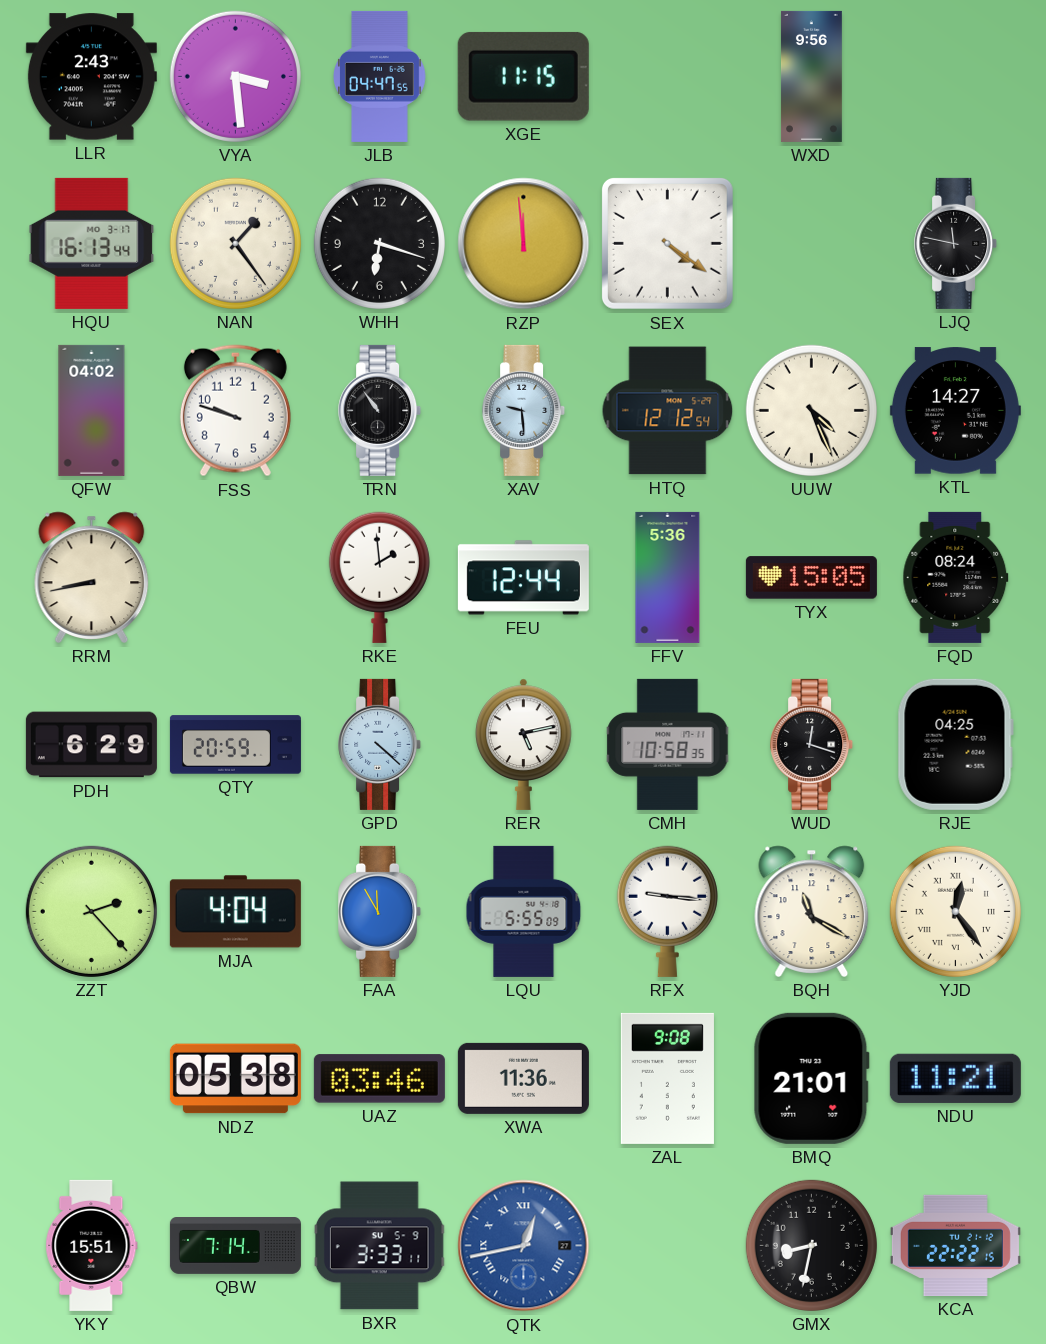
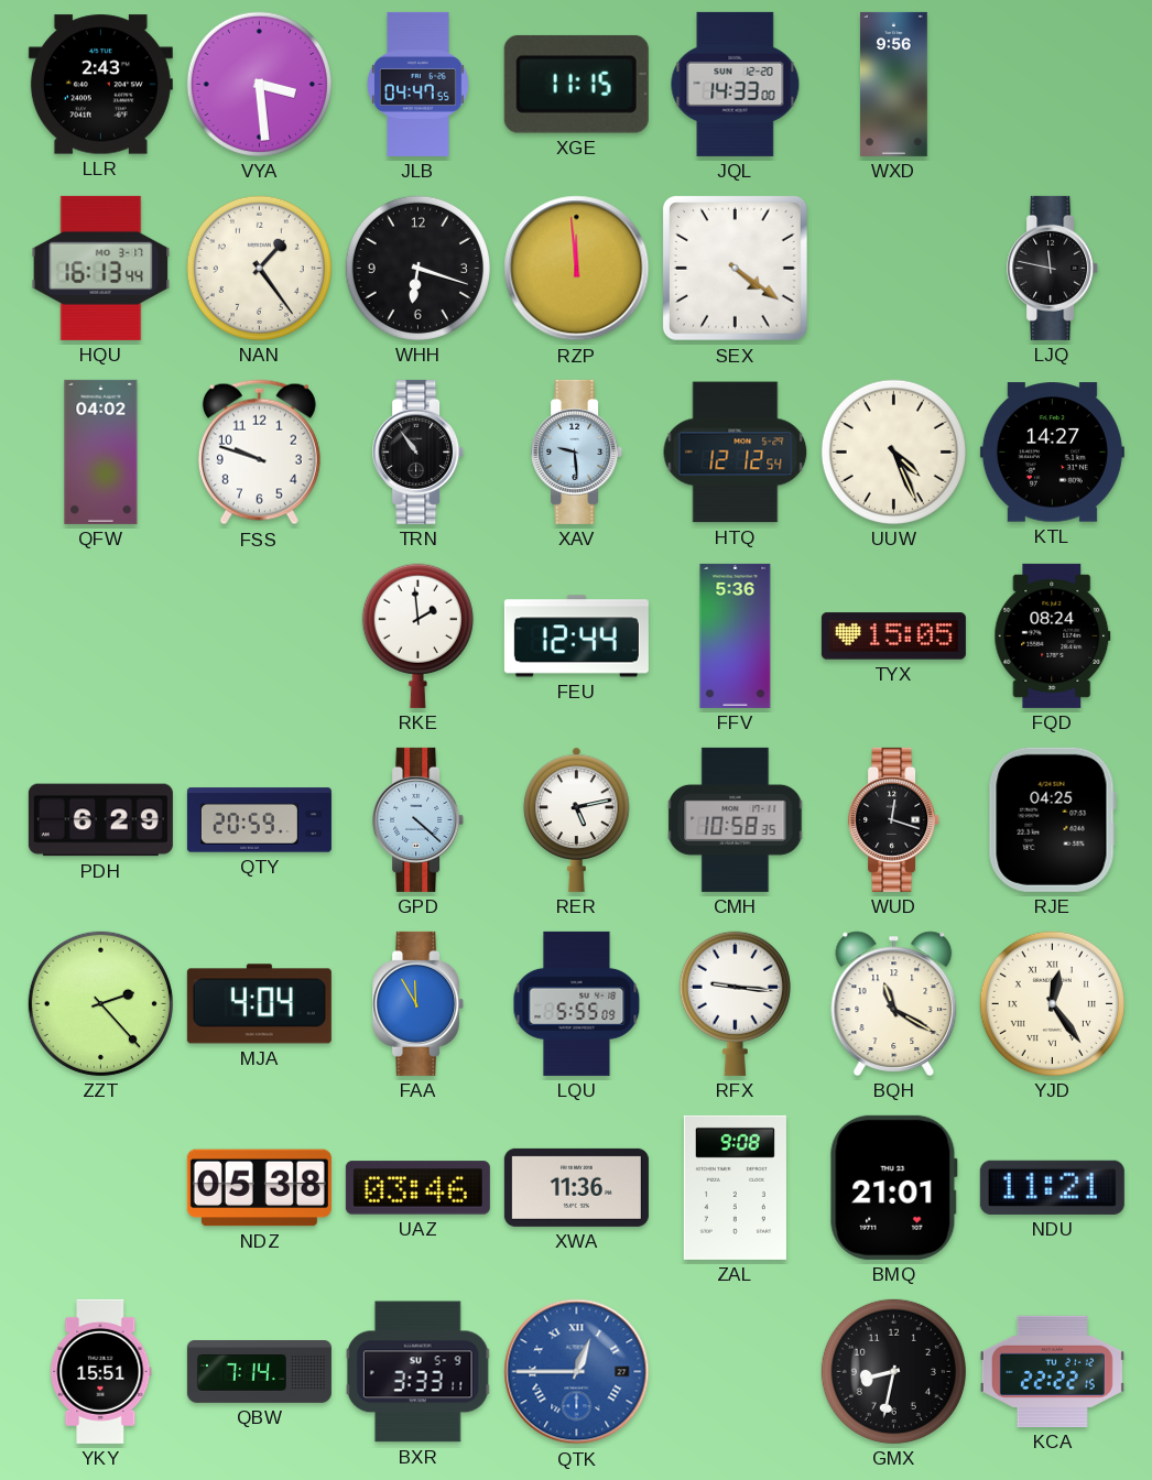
JQL: none -> 14:33 (736, 84)
RRM: 8:43 -> none (92, 577)
QTK: 12:43 -> 12:45 (577, 1372)
